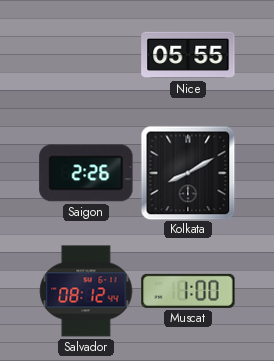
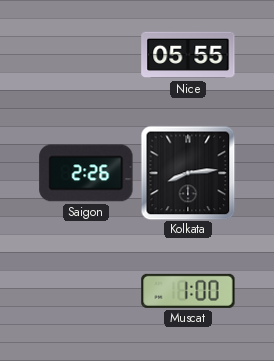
Kolkata: 8:10 -> 8:14 (188, 173)
Salvador: 08:12 -> none (86, 291)
